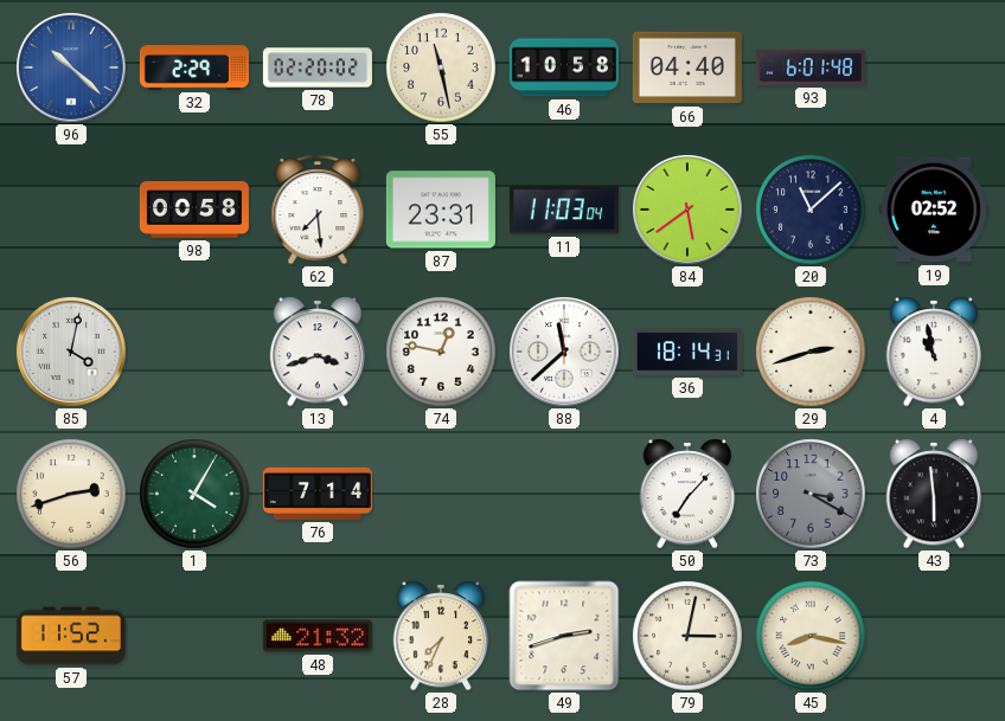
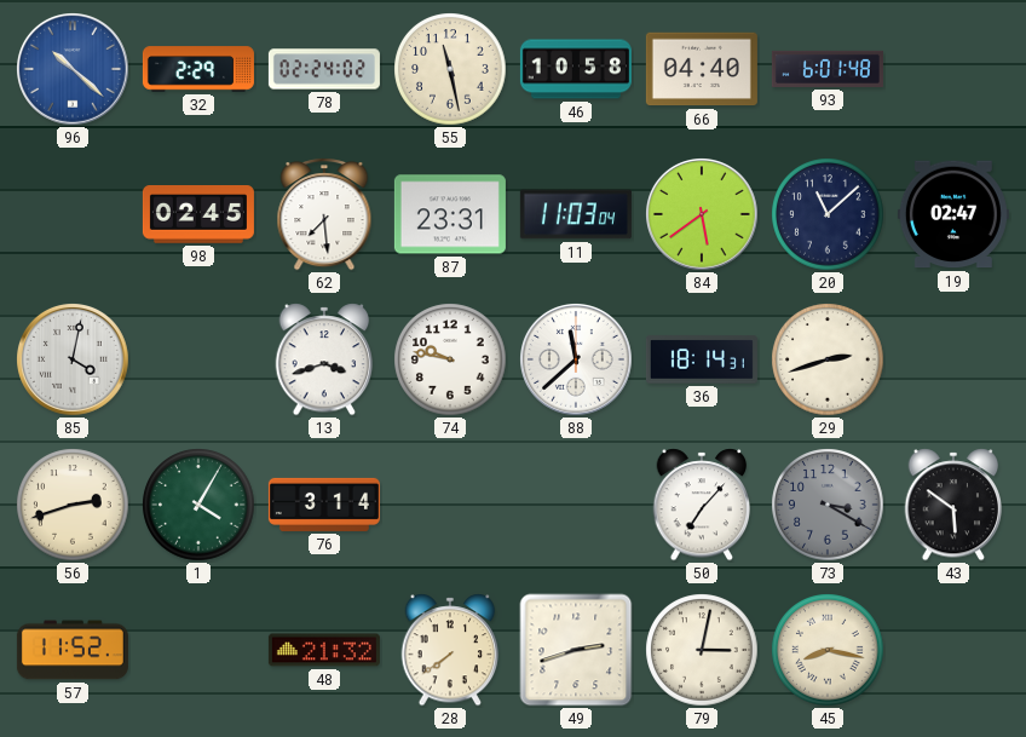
78: 02:20 -> 02:24 (324, 69)
98: 00:58 -> 02:45 (198, 215)
19: 02:52 -> 02:47 (953, 214)
74: 12:47 -> 9:47 (450, 359)
4: 10:58 -> none (934, 352)
76: 7:14 -> 3:14 (324, 505)
43: 5:59 -> 5:51 (953, 505)
28: 7:34 -> 7:39 (450, 650)
